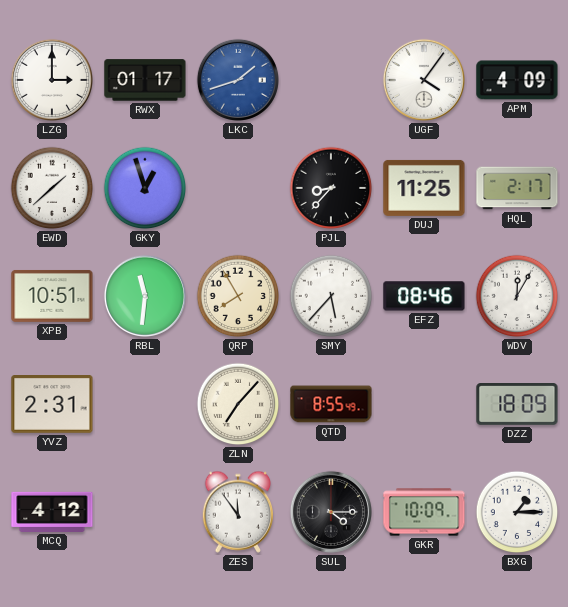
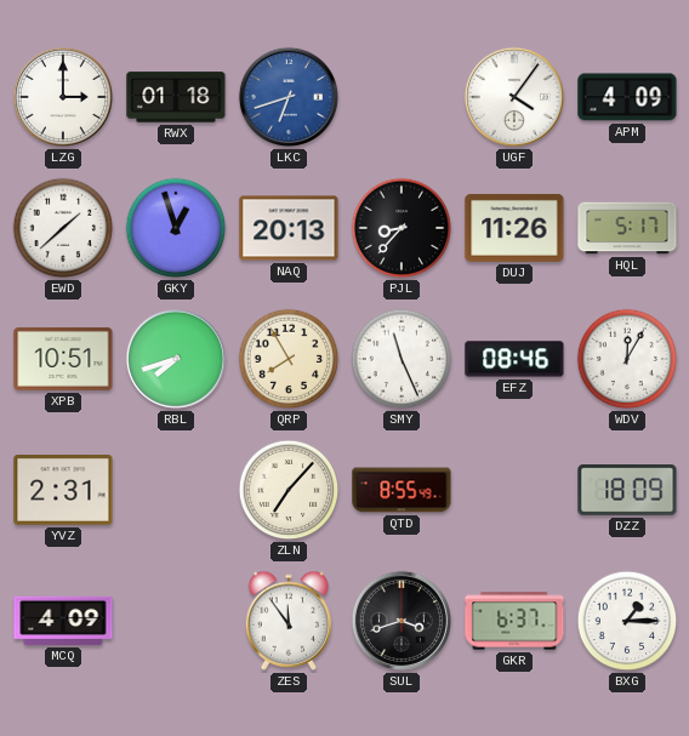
RWX: 01:17 -> 01:18 (176, 97)
LKC: 1:42 -> 6:42 (289, 97)
NAQ: none -> 20:13 (289, 228)
DUJ: 11:25 -> 11:26 (514, 228)
HQL: 2:17 -> 5:17 (627, 228)
RBL: 11:31 -> 7:42 (176, 359)
SMY: 5:37 -> 11:26 (402, 359)
MCQ: 4:12 -> 4:09 (63, 621)
SUL: 4:15 -> 3:42 (402, 621)
GKR: 10:09 -> 6:37 (514, 621)
